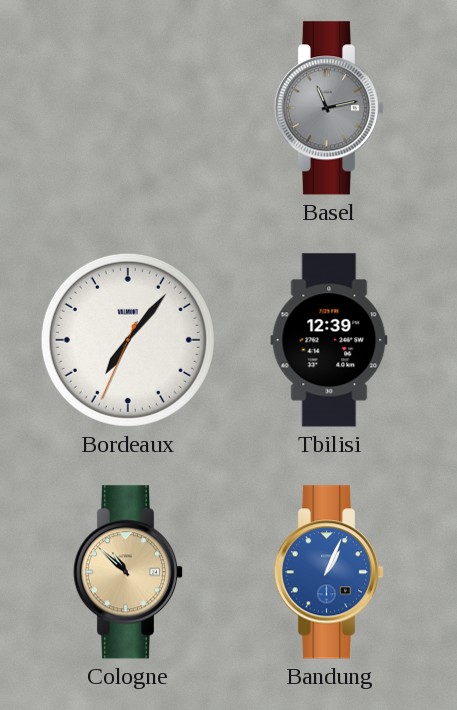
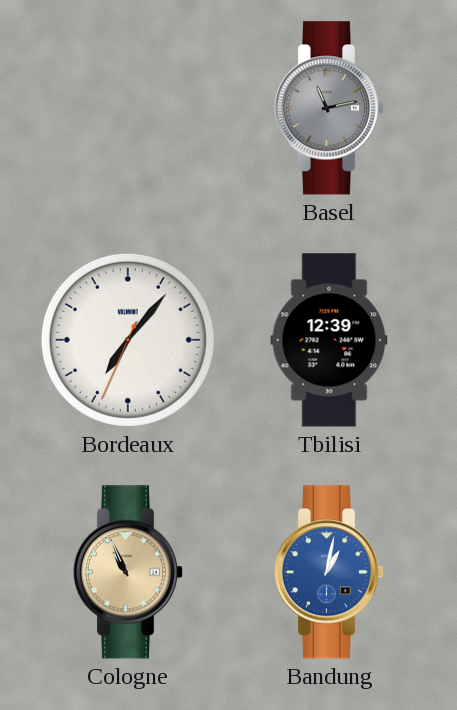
Cologne: 10:52 -> 10:56 (128, 572)
Bandung: 1:04 -> 1:02 (329, 572)
